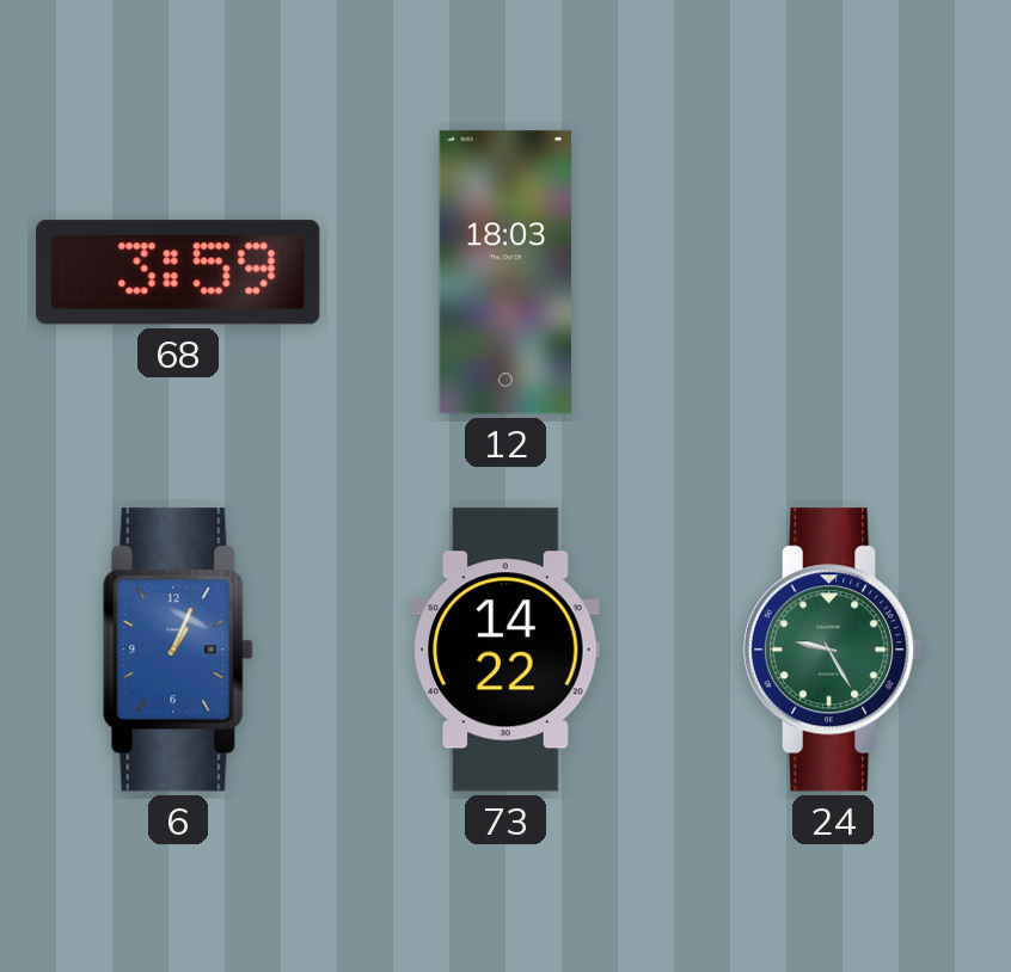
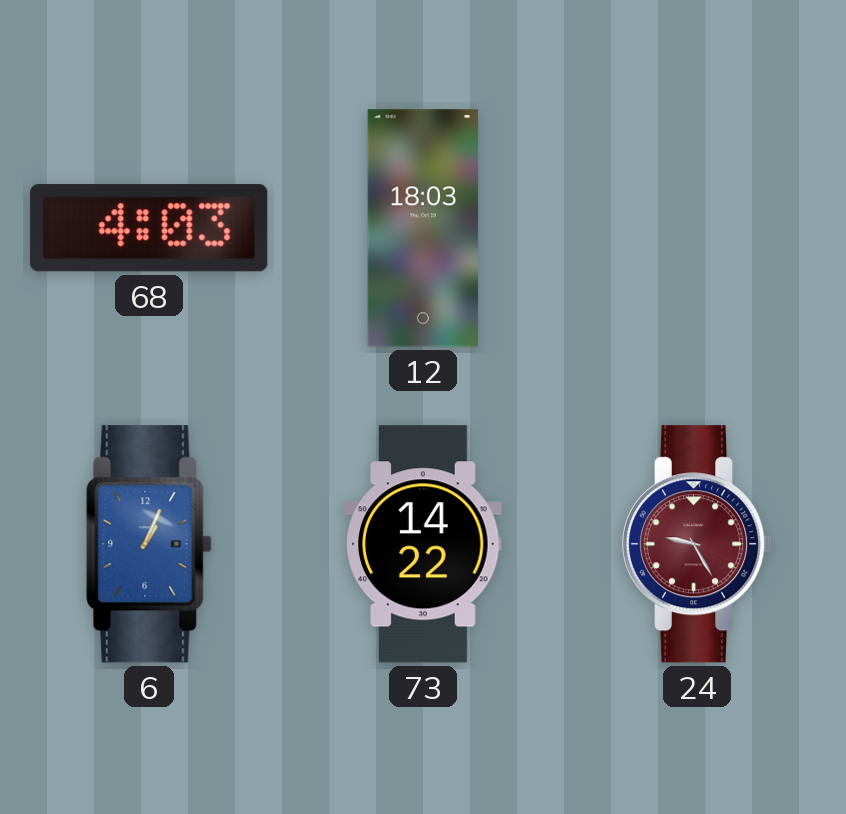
68: 3:59 -> 4:03 (149, 228)
24 dial: green -> burgundy (697, 544)
